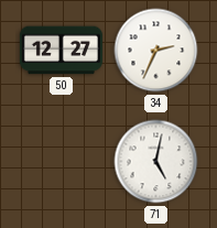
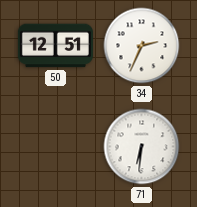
50: 12:27 -> 12:51 (55, 46)
71: 5:02 -> 6:31 (142, 147)
